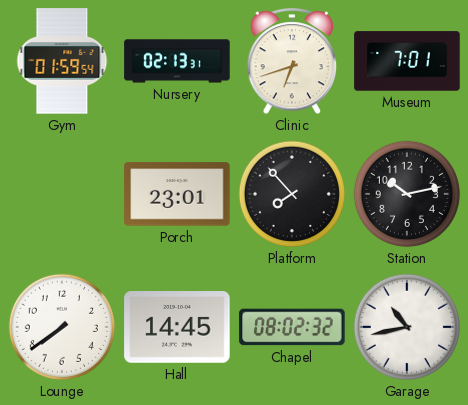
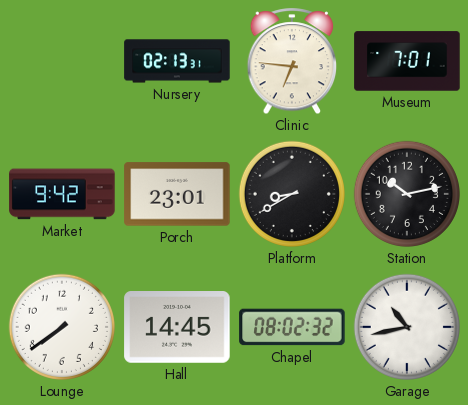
Gym: 01:59 -> none (62, 61)
Clinic: 6:42 -> 6:46 (292, 62)
Market: none -> 9:42 (62, 194)
Platform: 7:53 -> 8:40 (292, 194)
